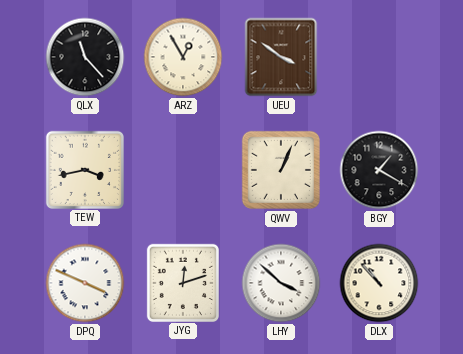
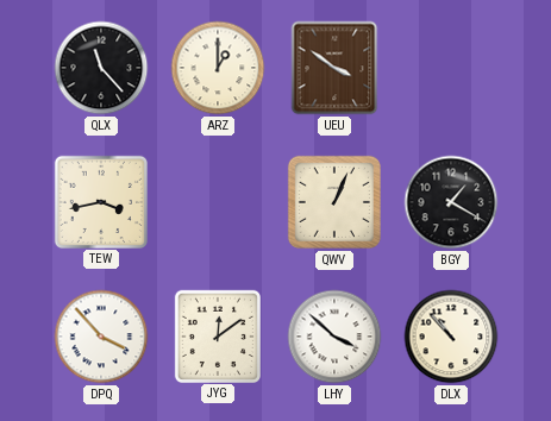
ARZ: 12:55 -> 1:00 (218, 68)
DPQ: 3:49 -> 3:53 (101, 337)
JYG: 12:12 -> 12:09 (218, 335)
